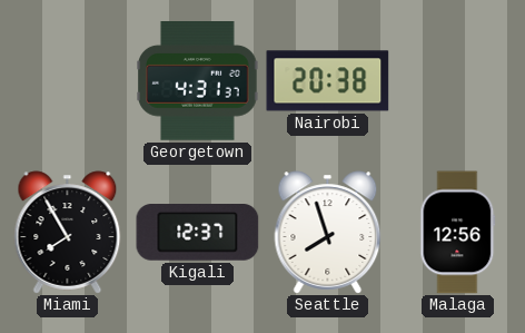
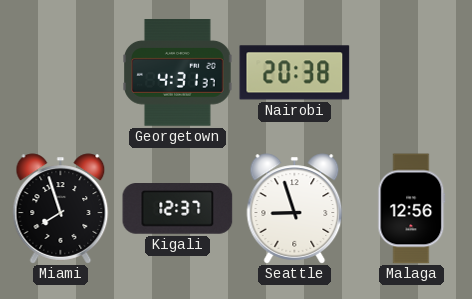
Miami: 7:55 -> 7:57 (61, 209)
Seattle: 7:57 -> 8:57 (295, 209)
